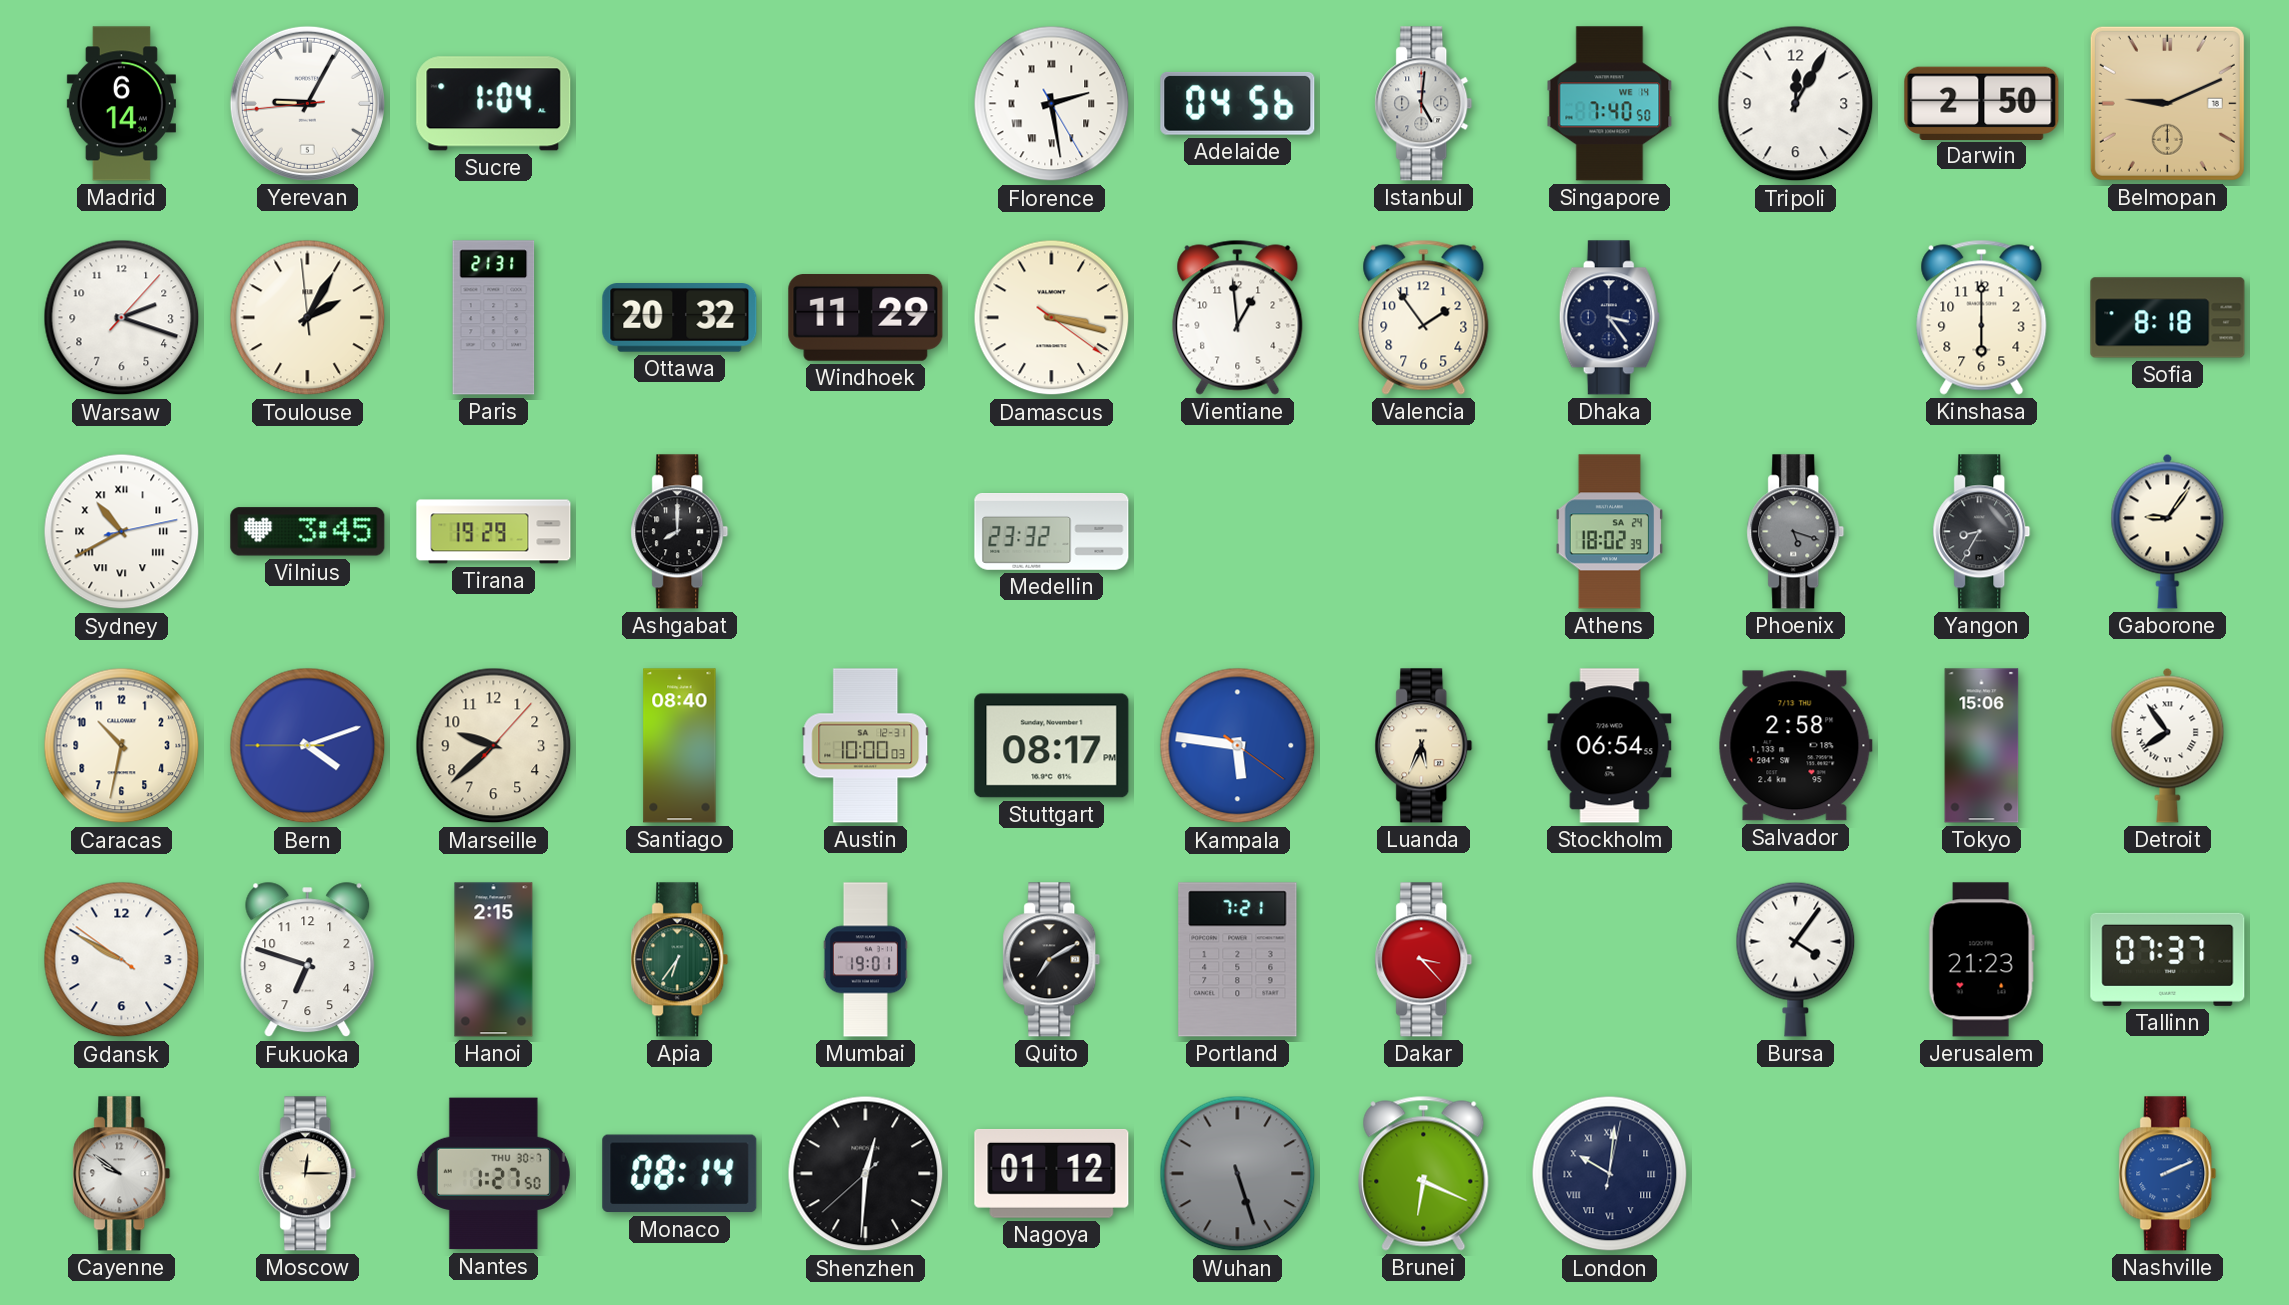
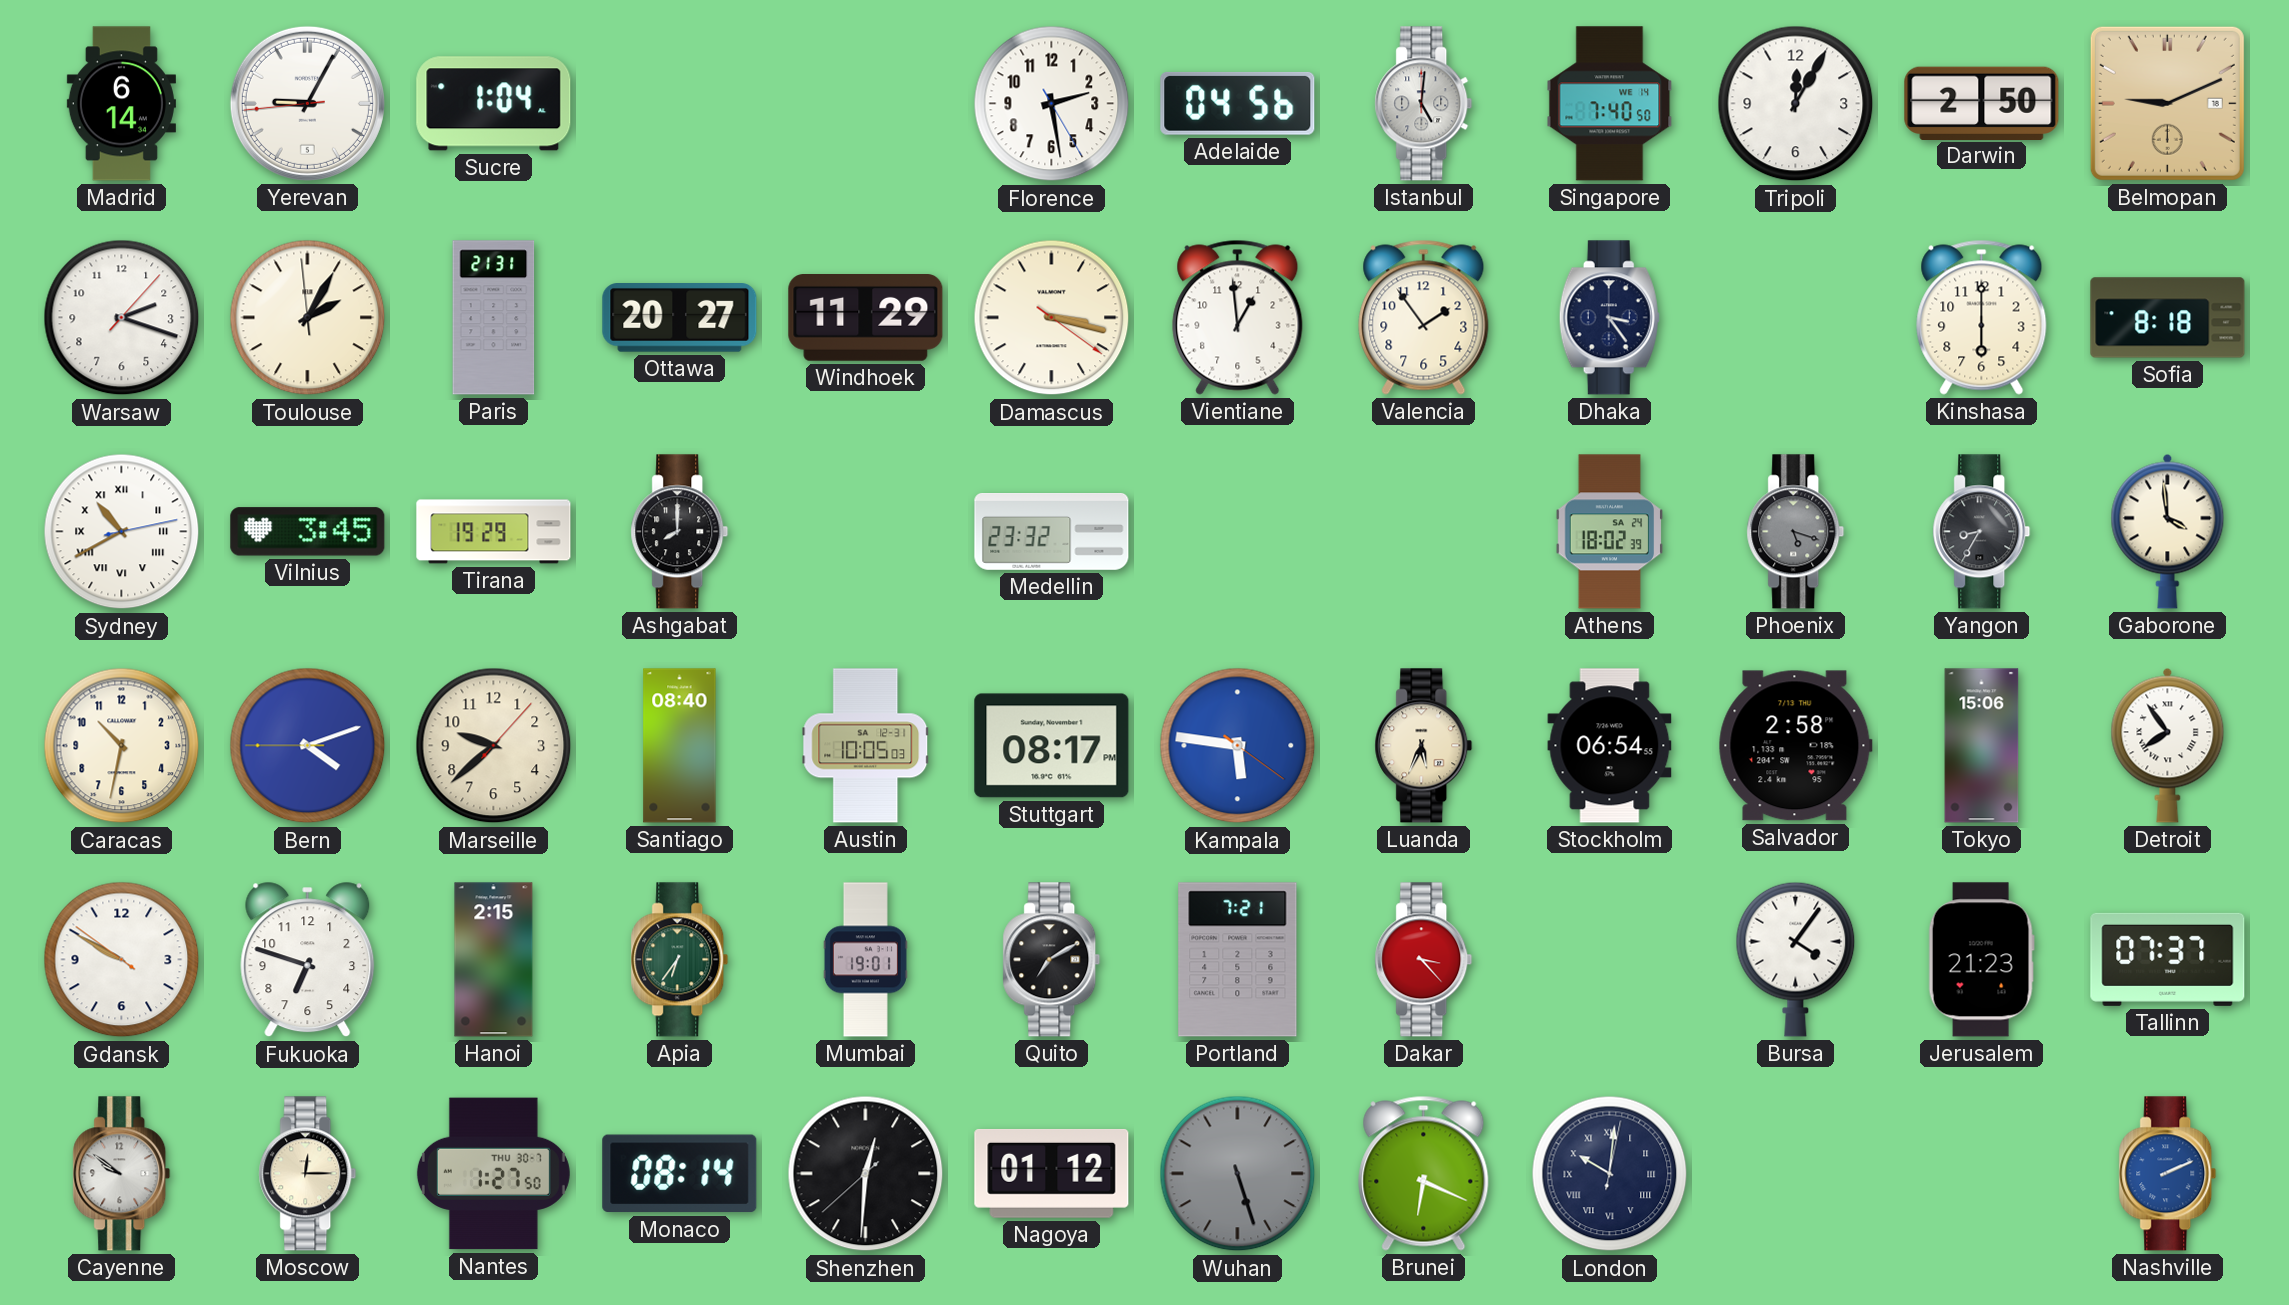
Florence numerals: Roman -> Arabic (1052, 104)
Ottawa: 20:32 -> 20:27 (680, 318)
Gaborone: 9:06 -> 3:59 (2168, 531)
Austin: 10:00 -> 10:05 (866, 746)
